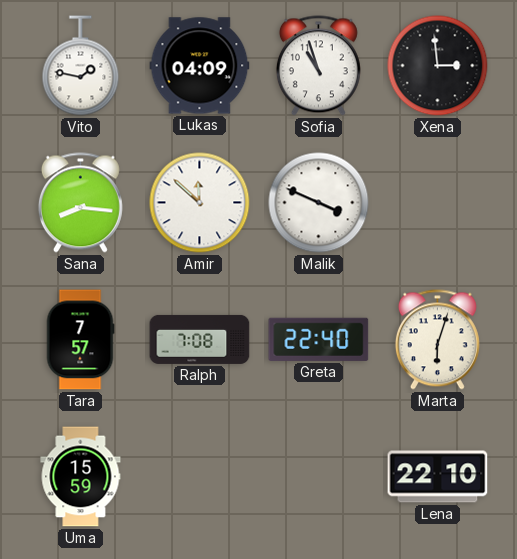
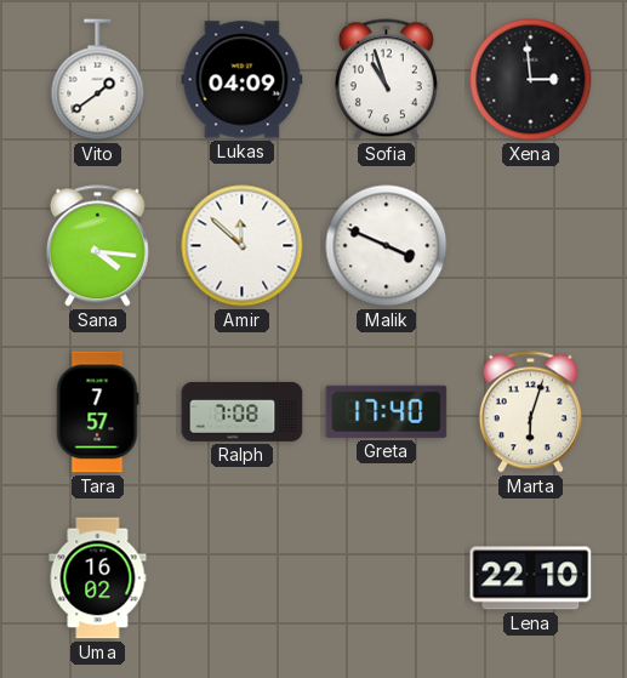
Vito: 1:47 -> 1:39 (98, 80)
Sana: 8:16 -> 4:16 (97, 246)
Greta: 22:40 -> 17:40 (387, 411)
Uma: 15:59 -> 16:02 (98, 579)
